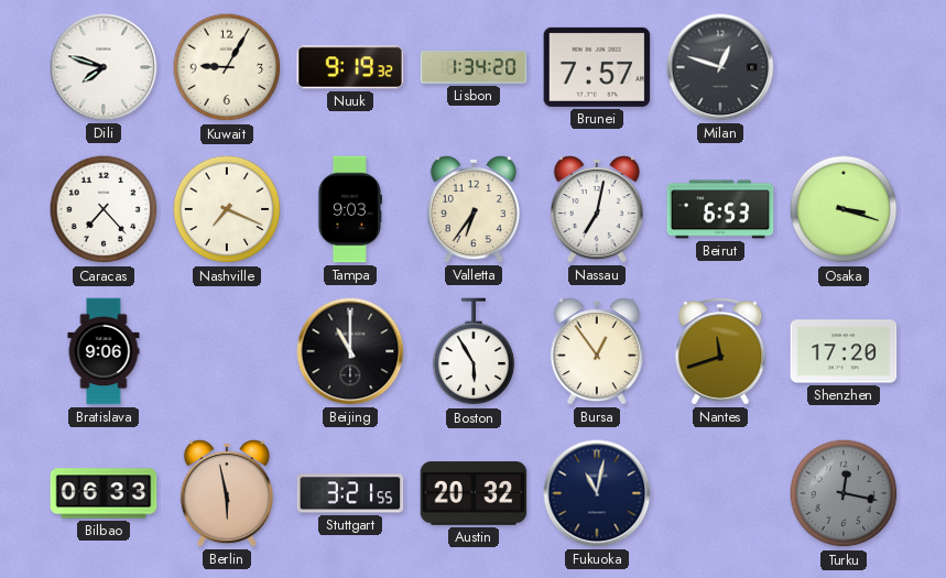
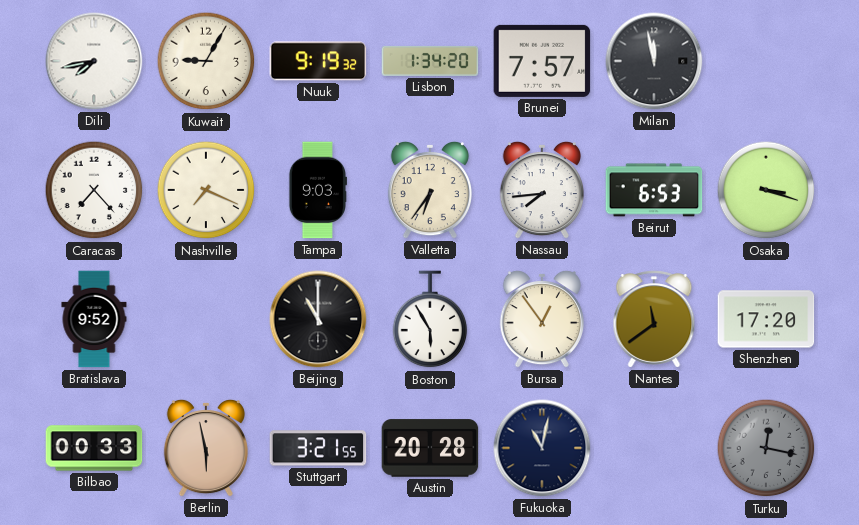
Dili: 7:48 -> 7:43 (94, 61)
Milan: 12:48 -> 11:58 (654, 61)
Nassau: 7:02 -> 7:44 (542, 190)
Bratislava: 9:06 -> 9:52 (94, 319)
Nantes: 11:42 -> 11:39 (654, 319)
Bilbao: 06:33 -> 00:33 (94, 448)
Austin: 20:32 -> 20:28 (430, 448)
